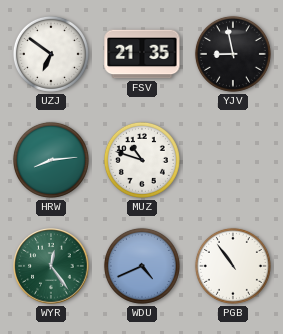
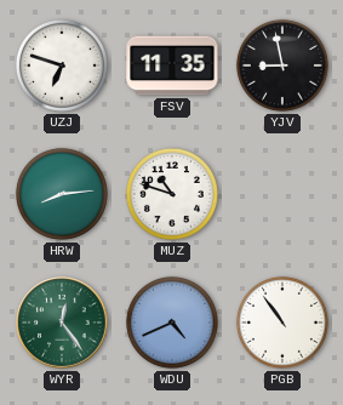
UZJ: 6:51 -> 6:48 (62, 65)
FSV: 21:35 -> 11:35 (172, 65)
